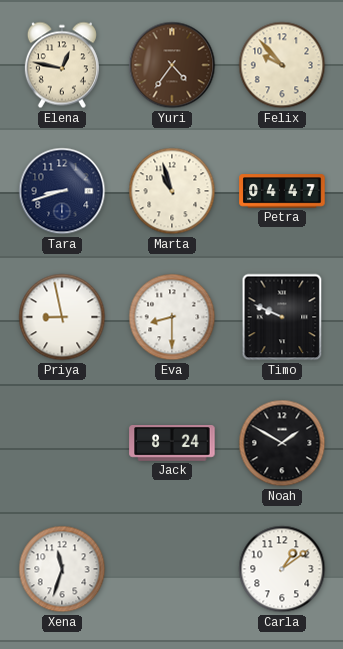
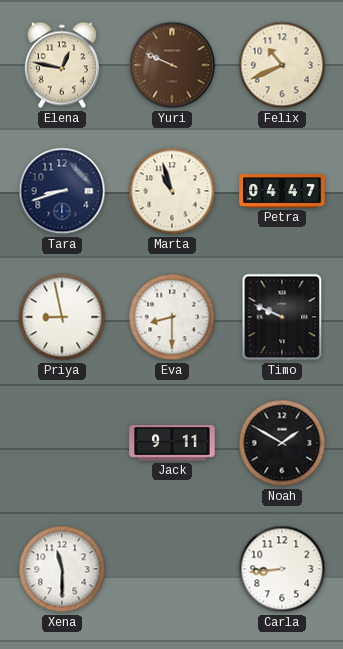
Yuri: 4:36 -> 9:49 (172, 65)
Felix: 9:53 -> 10:41 (282, 65)
Jack: 8:24 -> 9:11 (172, 444)
Xena: 11:33 -> 11:30 (62, 569)
Carla: 1:09 -> 8:44 (282, 569)
